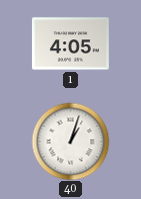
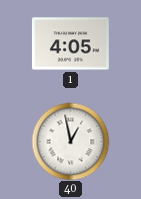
40: 1:03 -> 12:58 (70, 141)
